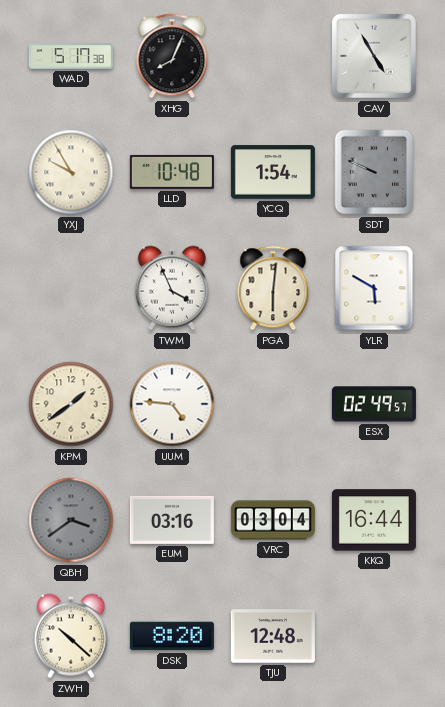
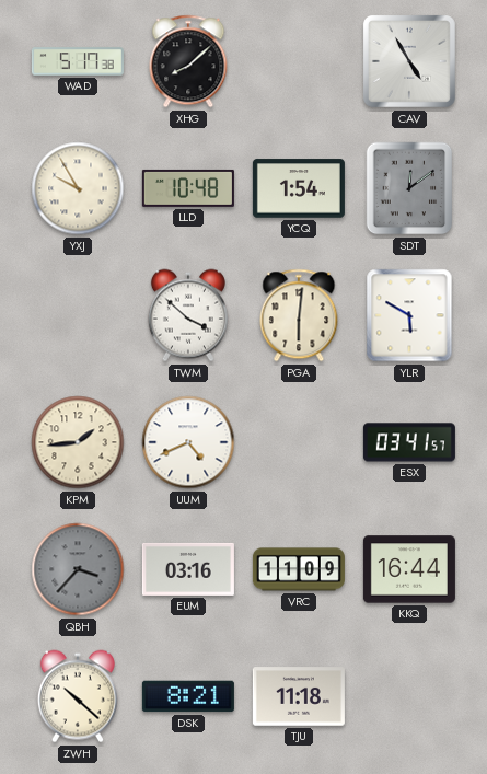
XHG: 8:04 -> 8:08 (188, 61)
SDT: 9:49 -> 12:09 (409, 188)
TWM: 3:56 -> 3:52 (188, 315)
KPM: 1:39 -> 1:44 (78, 442)
UUM: 4:46 -> 4:41 (188, 442)
ESX: 02:49 -> 03:41 (409, 442)
QBH: 3:39 -> 3:37 (78, 569)
VRC: 03:04 -> 11:09 (299, 569)
DSK: 8:20 -> 8:21 (188, 696)
TJU: 12:48 -> 11:18 (299, 696)
